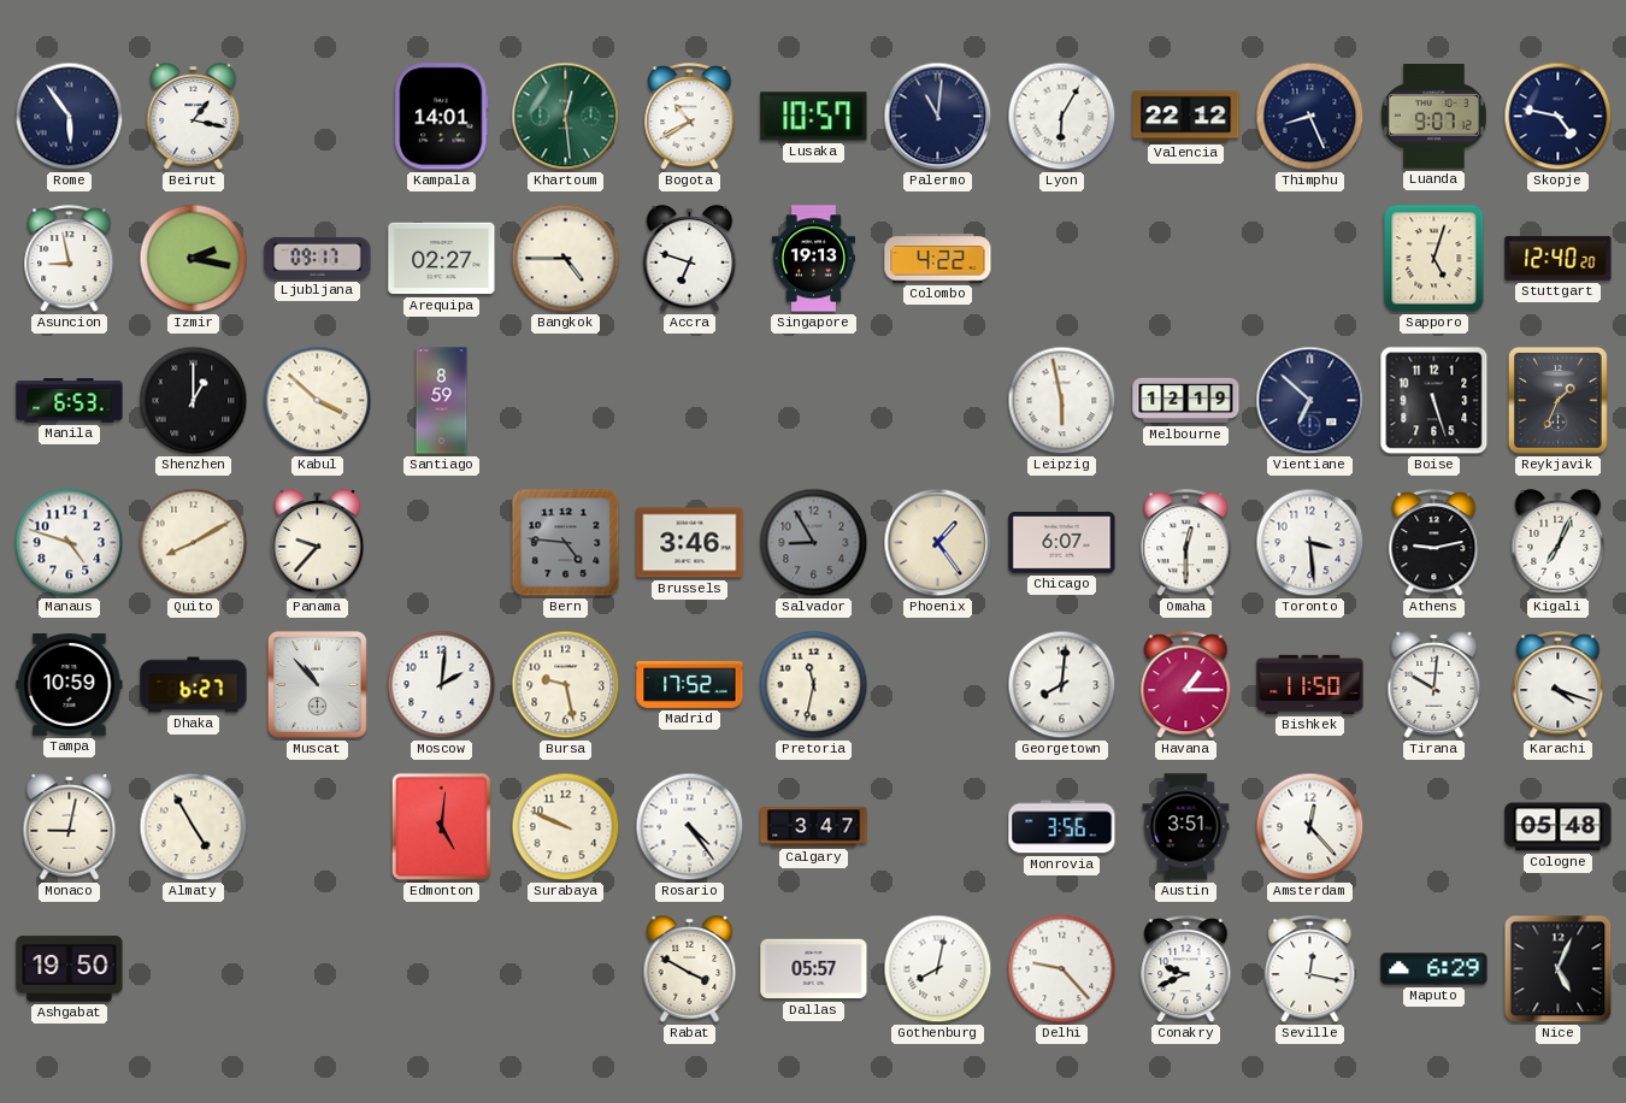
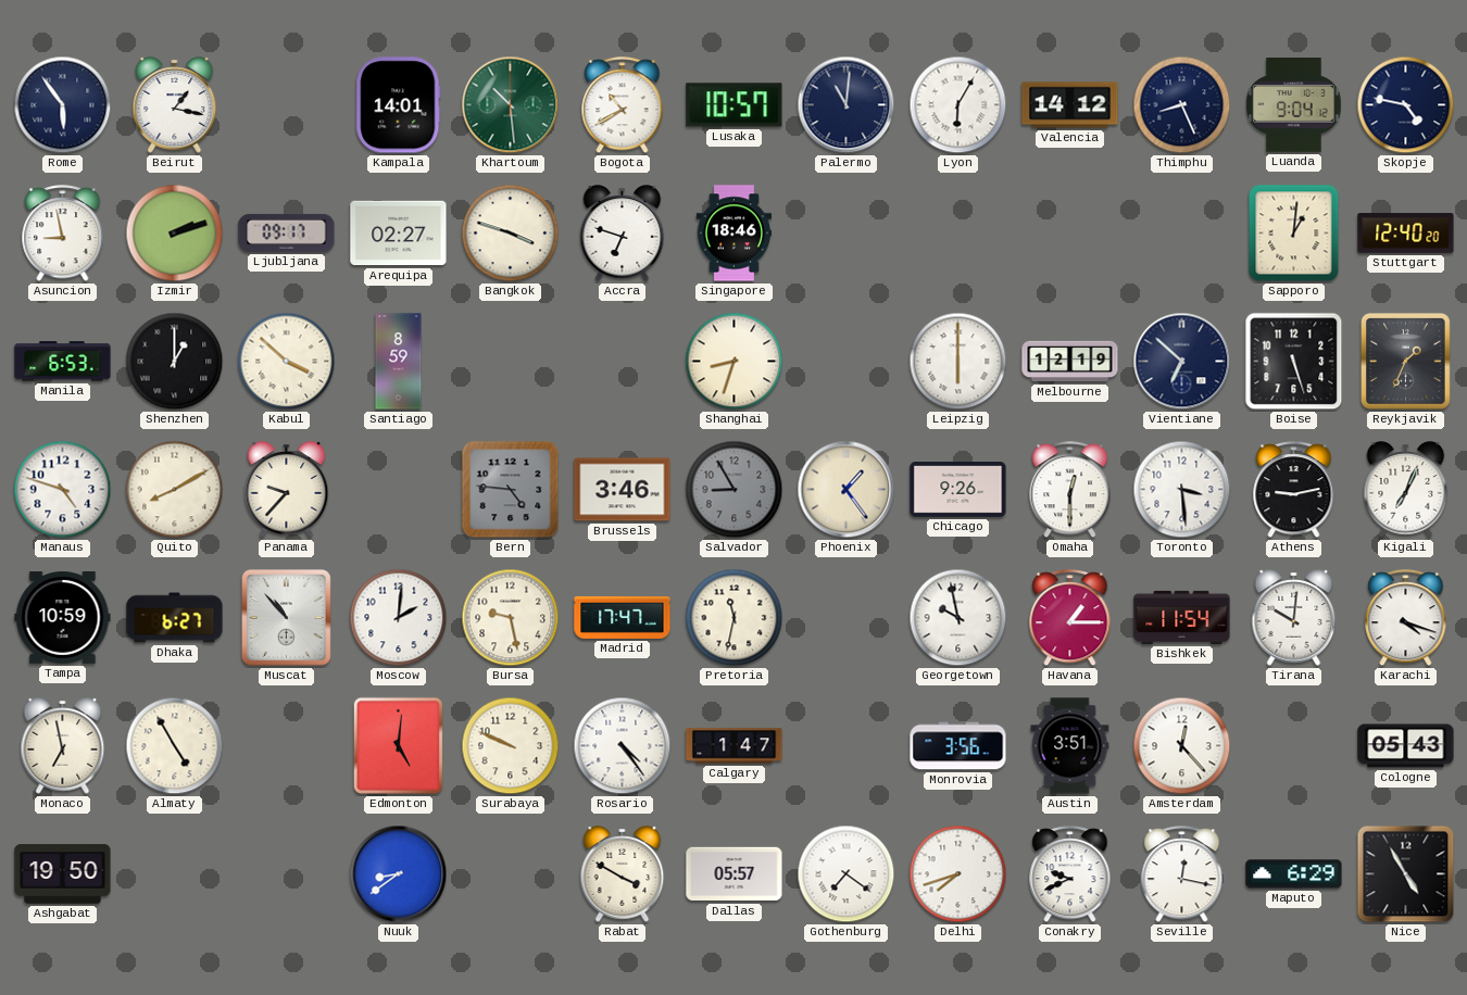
Khartoum: 12:29 -> 10:29 (511, 105)
Valencia: 22:12 -> 14:12 (1070, 105)
Luanda: 9:07 -> 9:04 (1293, 105)
Izmir: 2:17 -> 2:12 (175, 234)
Bangkok: 4:45 -> 3:48 (511, 234)
Singapore: 19:13 -> 18:46 (735, 234)
Colombo: 4:22 -> none (938, 259)
Sapporo: 5:03 -> 1:01 (1294, 234)
Shanghai: none -> 8:33 (735, 362)
Leipzig: 5:58 -> 6:00 (958, 362)
Chicago: 6:07 -> 9:26 (958, 490)
Madrid: 17:52 -> 17:47 (623, 617)
Georgetown: 8:01 -> 9:58 (958, 618)
Bishkek: 11:50 -> 11:54 (1182, 617)
Monaco: 9:02 -> 6:58 (63, 746)
Calgary: 3:47 -> 1:47 (735, 746)
Cologne: 05:48 -> 05:43 (1406, 746)
Nuuk: none -> 8:39 (399, 874)
Gothenburg: 8:02 -> 7:21 (847, 874)
Delhi: 9:23 -> 7:42 (958, 874)
Nice: 5:04 -> 4:55 (1406, 874)
